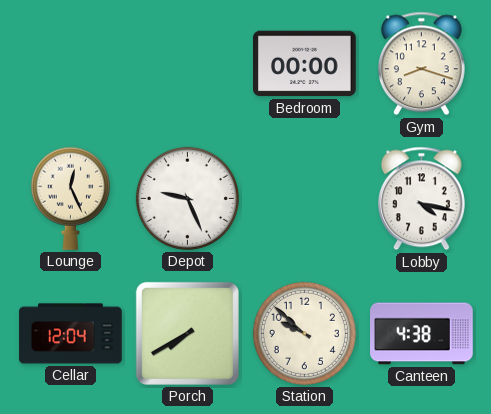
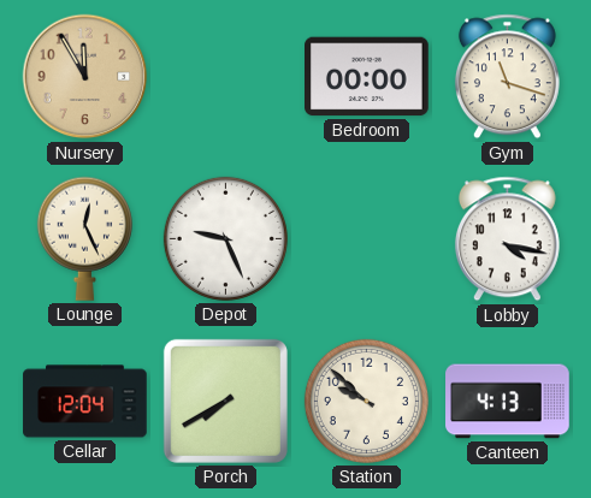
Nursery: none -> 11:55 (85, 77)
Gym: 8:18 -> 11:18 (507, 77)
Canteen: 4:38 -> 4:13 (508, 402)
